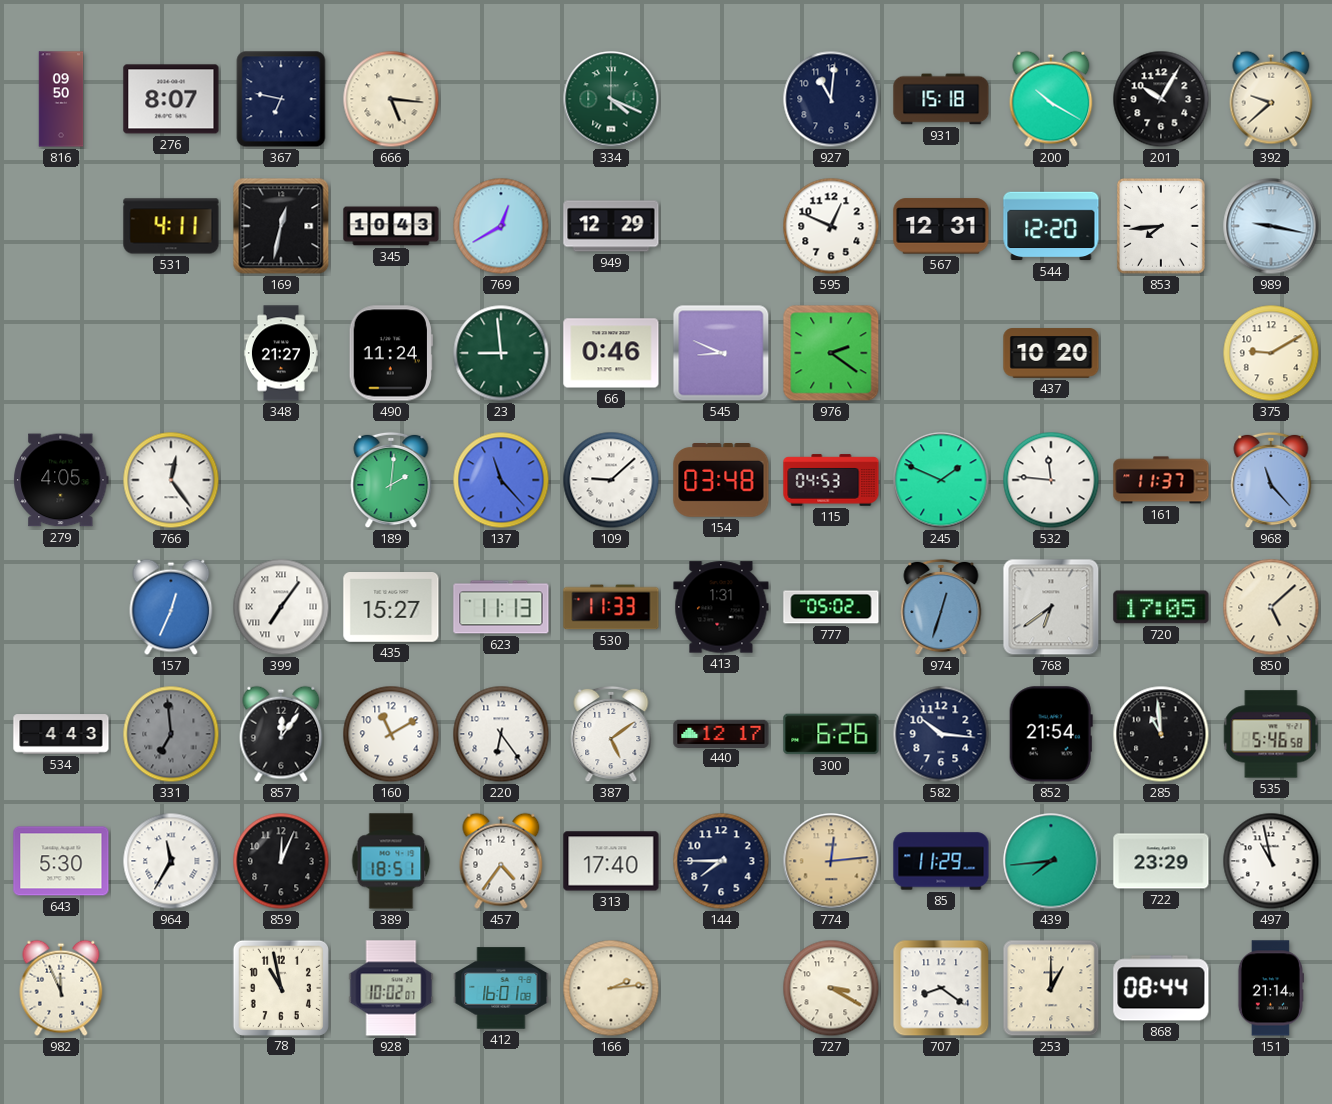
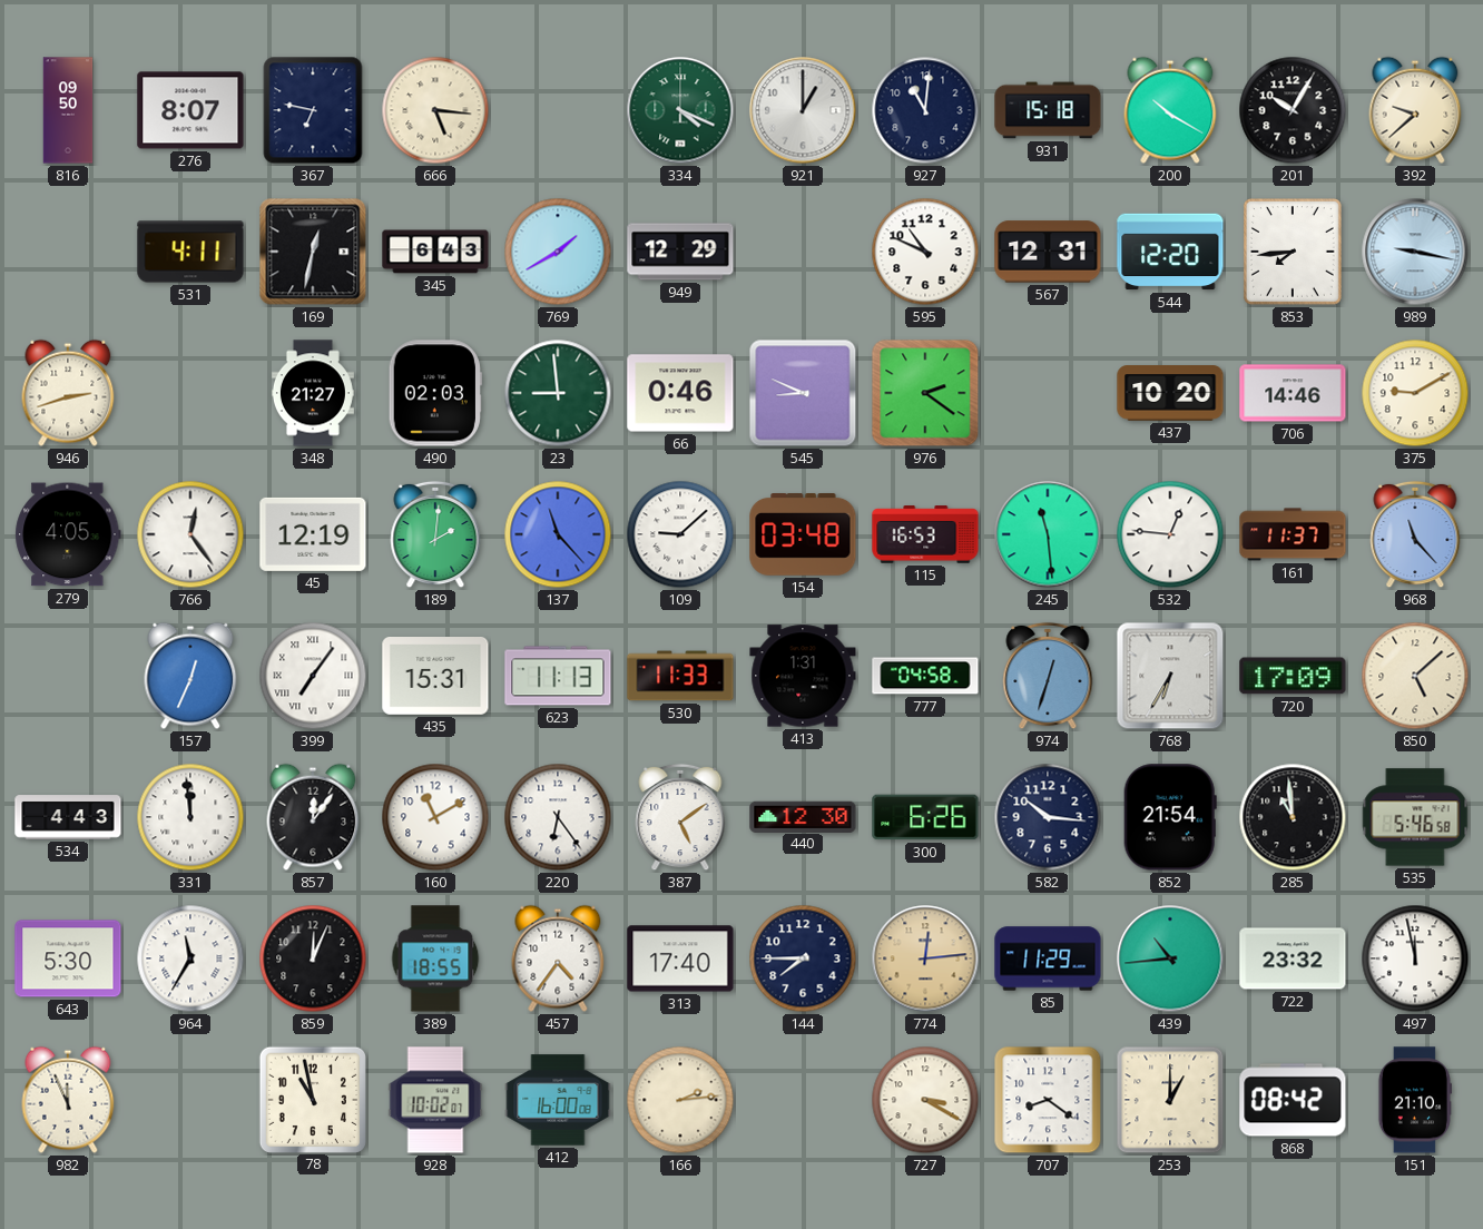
921: none -> 1:00 (803, 110)
345: 10:43 -> 6:43 (435, 252)
769: 12:40 -> 1:40 (558, 252)
595: 12:49 -> 10:49 (925, 252)
946: none -> 2:42 (68, 393)
490: 11:24 -> 02:03 (435, 393)
706: none -> 14:46 (1293, 393)
45: none -> 12:19 (313, 534)
115: 04:53 -> 16:53 (925, 534)
245: 1:49 -> 11:29 (1048, 534)
532: 11:46 -> 12:46 (1170, 534)
435: 15:27 -> 15:31 (435, 677)
777: 05:02 -> 04:58 (925, 676)
768: 6:39 -> 6:35 (1170, 676)
720: 17:05 -> 17:09 (1293, 676)
331: 6:59 -> 11:59 (190, 817)
331 dial: grey -> white (190, 817)
440: 12:17 -> 12:30 (803, 816)
389: 18:51 -> 18:55 (435, 958)
439: 7:44 -> 10:44 (1170, 958)
722: 23:29 -> 23:32 (1293, 958)
497: 10:58 -> 11:58 (1415, 958)
412: 16:01 -> 16:00 (558, 1100)
868: 08:44 -> 08:42 (1293, 1100)
151: 21:14 -> 21:10 (1414, 1100)
